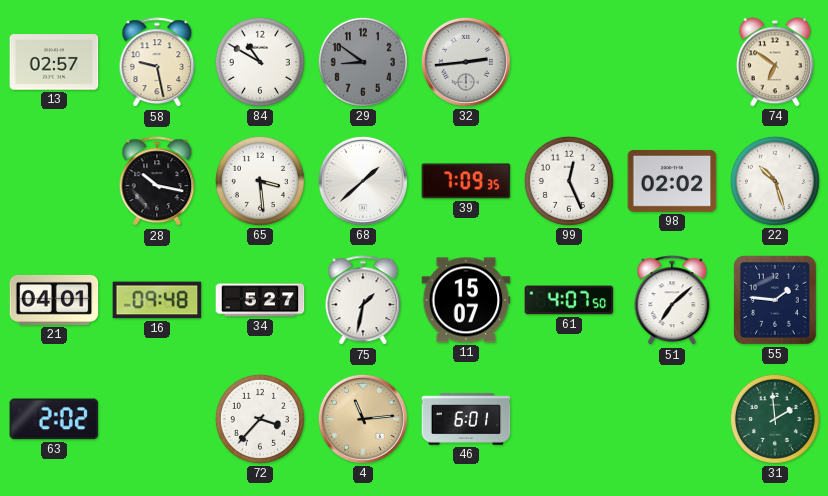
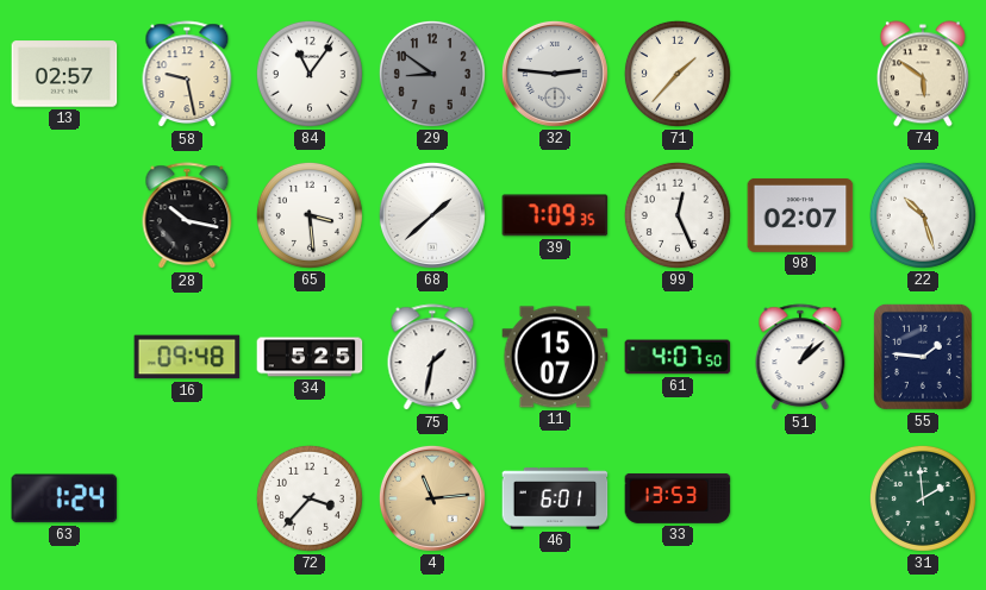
84: 10:50 -> 11:06 (310, 74)
32: 2:44 -> 2:46 (555, 74)
71: none -> 1:37 (678, 74)
74: 6:51 -> 5:51 (923, 74)
98: 02:02 -> 02:07 (800, 215)
21: 04:01 -> none (54, 300)
34: 5:27 -> 5:25 (310, 357)
51: 7:08 -> 1:08 (800, 358)
63: 2:02 -> 1:24 (64, 498)
33: none -> 13:53 (678, 498)
